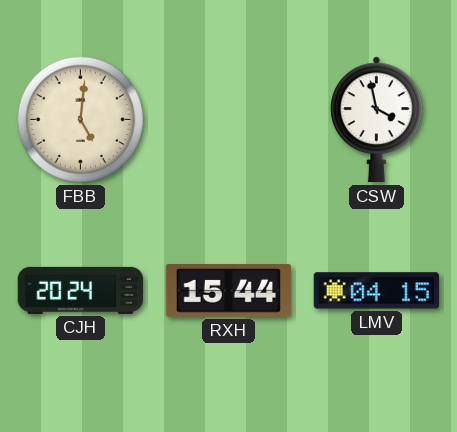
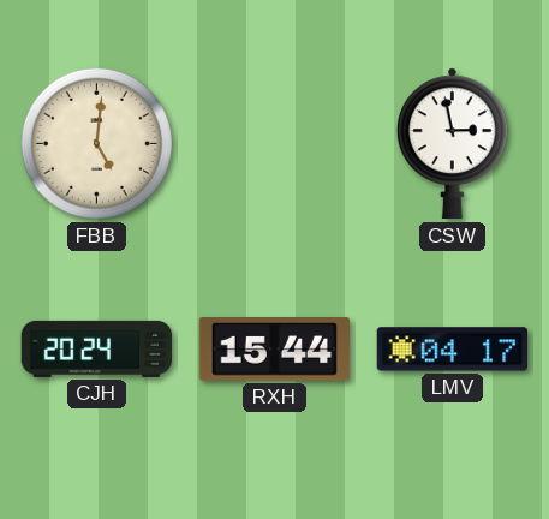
CSW: 3:58 -> 2:58 (452, 144)
LMV: 04:15 -> 04:17 (453, 350)
